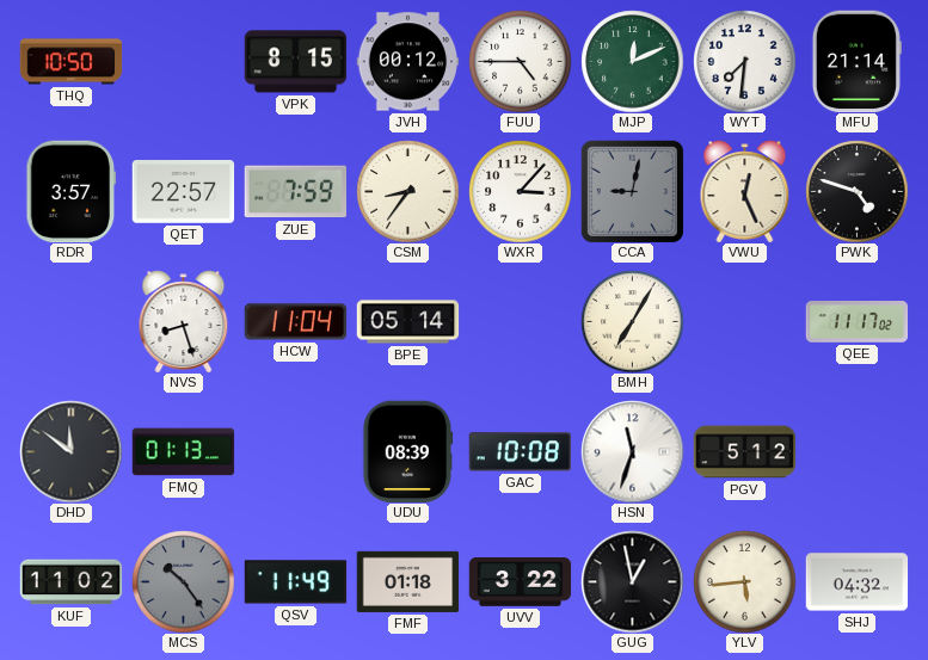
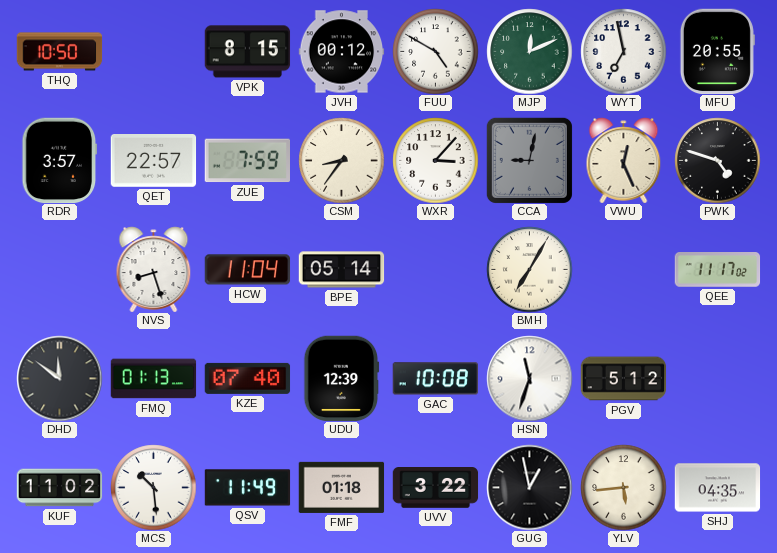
FUU: 4:45 -> 4:50 (435, 51)
WYT: 7:31 -> 6:58 (623, 51)
MFU: 21:14 -> 20:55 (717, 51)
KZE: none -> 07:40 (247, 378)
UDU: 08:39 -> 12:39 (342, 378)
MCS: 10:24 -> 10:29 (153, 487)
MCS dial: grey -> white (153, 487)
SHJ: 04:32 -> 04:35 (717, 488)
